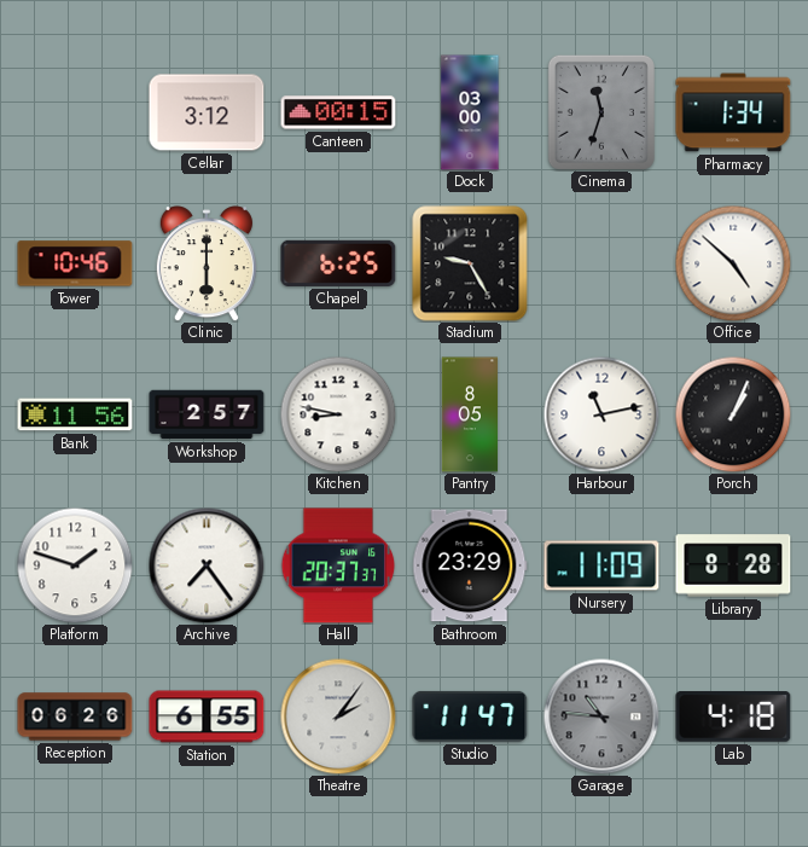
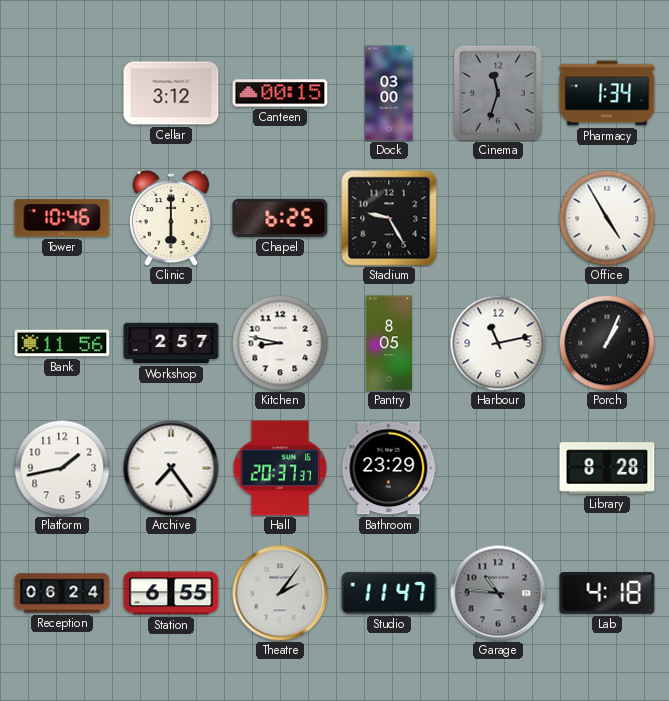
Office: 4:52 -> 4:55 (607, 218)
Platform: 1:48 -> 1:43 (62, 468)
Nursery: 11:09 -> none (601, 565)
Reception: 06:26 -> 06:24 (62, 593)
